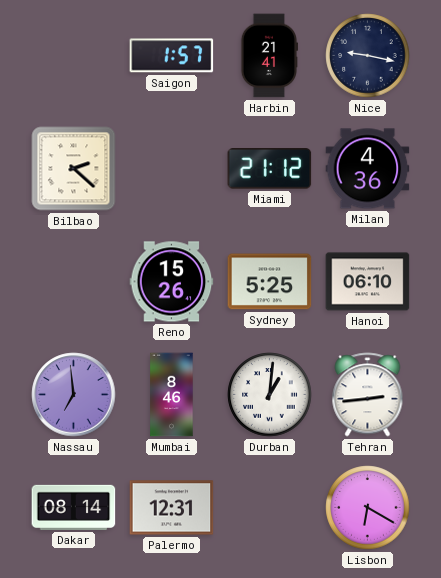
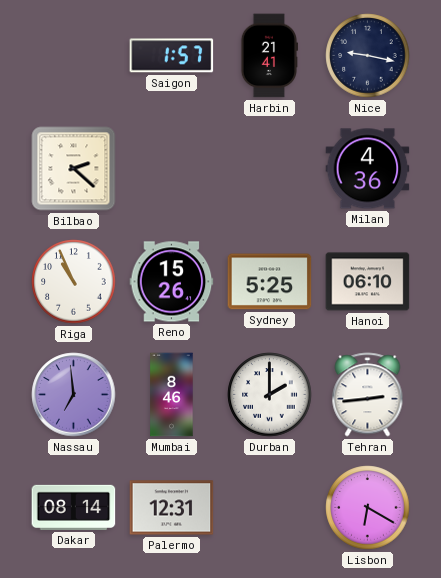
Miami: 21:12 -> none (270, 169)
Riga: none -> 10:56 (74, 282)
Durban: 1:01 -> 2:00 (270, 395)
